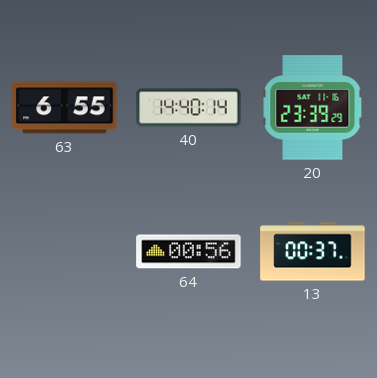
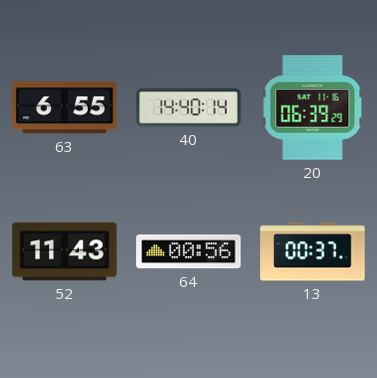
20: 23:39 -> 06:39 (313, 108)
52: none -> 11:43 (65, 252)
